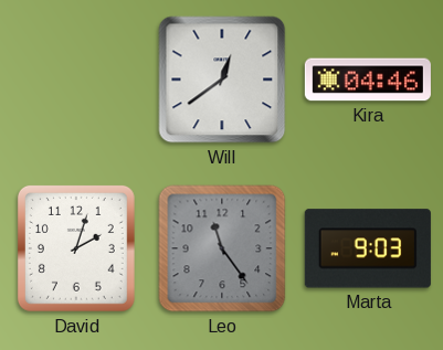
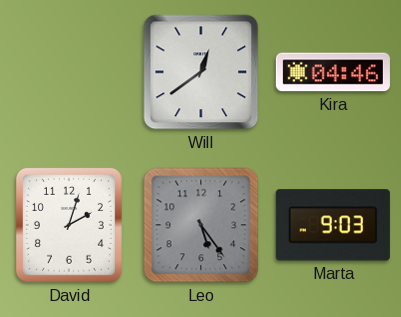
Leo: 11:24 -> 5:24 (201, 225)
